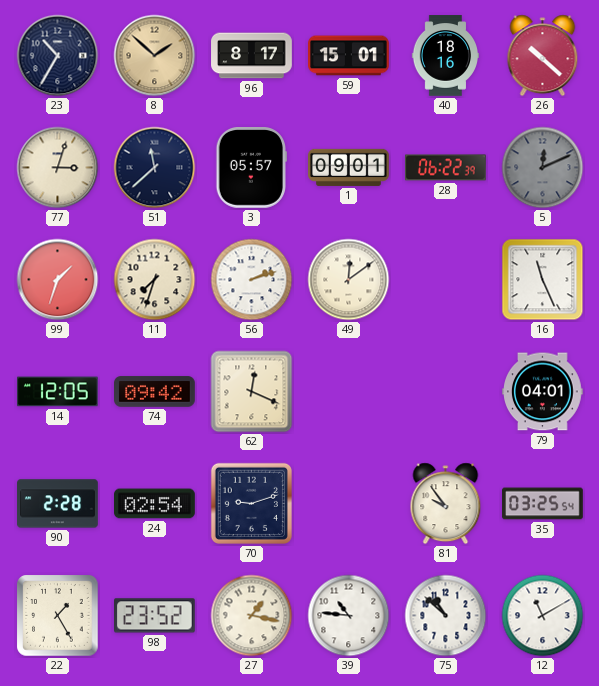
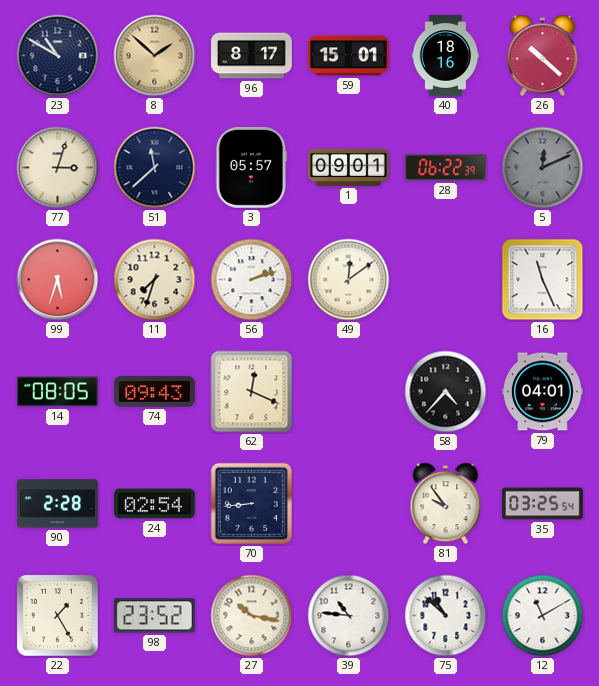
23: 10:35 -> 10:50 (58, 56)
99: 1:33 -> 5:33 (58, 280)
14: 12:05 -> 08:05 (58, 392)
74: 09:42 -> 09:43 (155, 392)
58: none -> 4:37 (446, 392)
70: 9:12 -> 8:44 (251, 503)
27: 1:17 -> 10:17 (252, 616)
